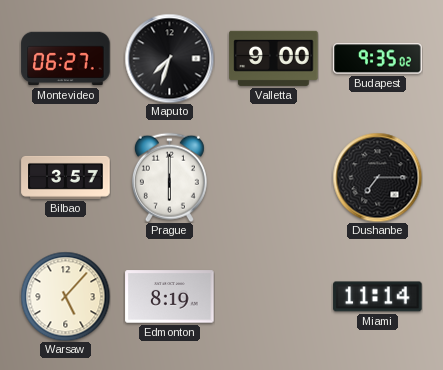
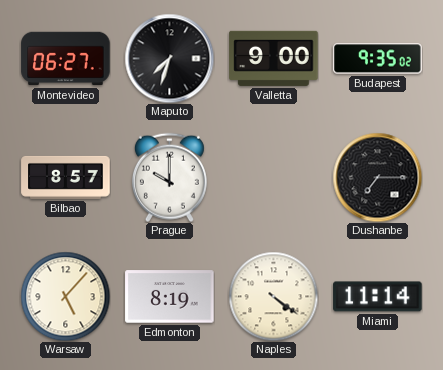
Bilbao: 3:57 -> 8:57 (66, 177)
Prague: 6:00 -> 10:00 (169, 177)
Naples: none -> 4:21 (273, 296)
